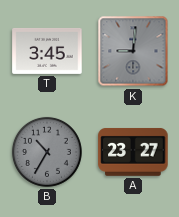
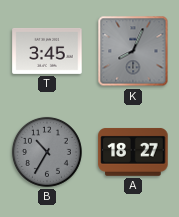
K: 9:01 -> 8:04 (133, 51)
A: 23:27 -> 18:27 (133, 152)
